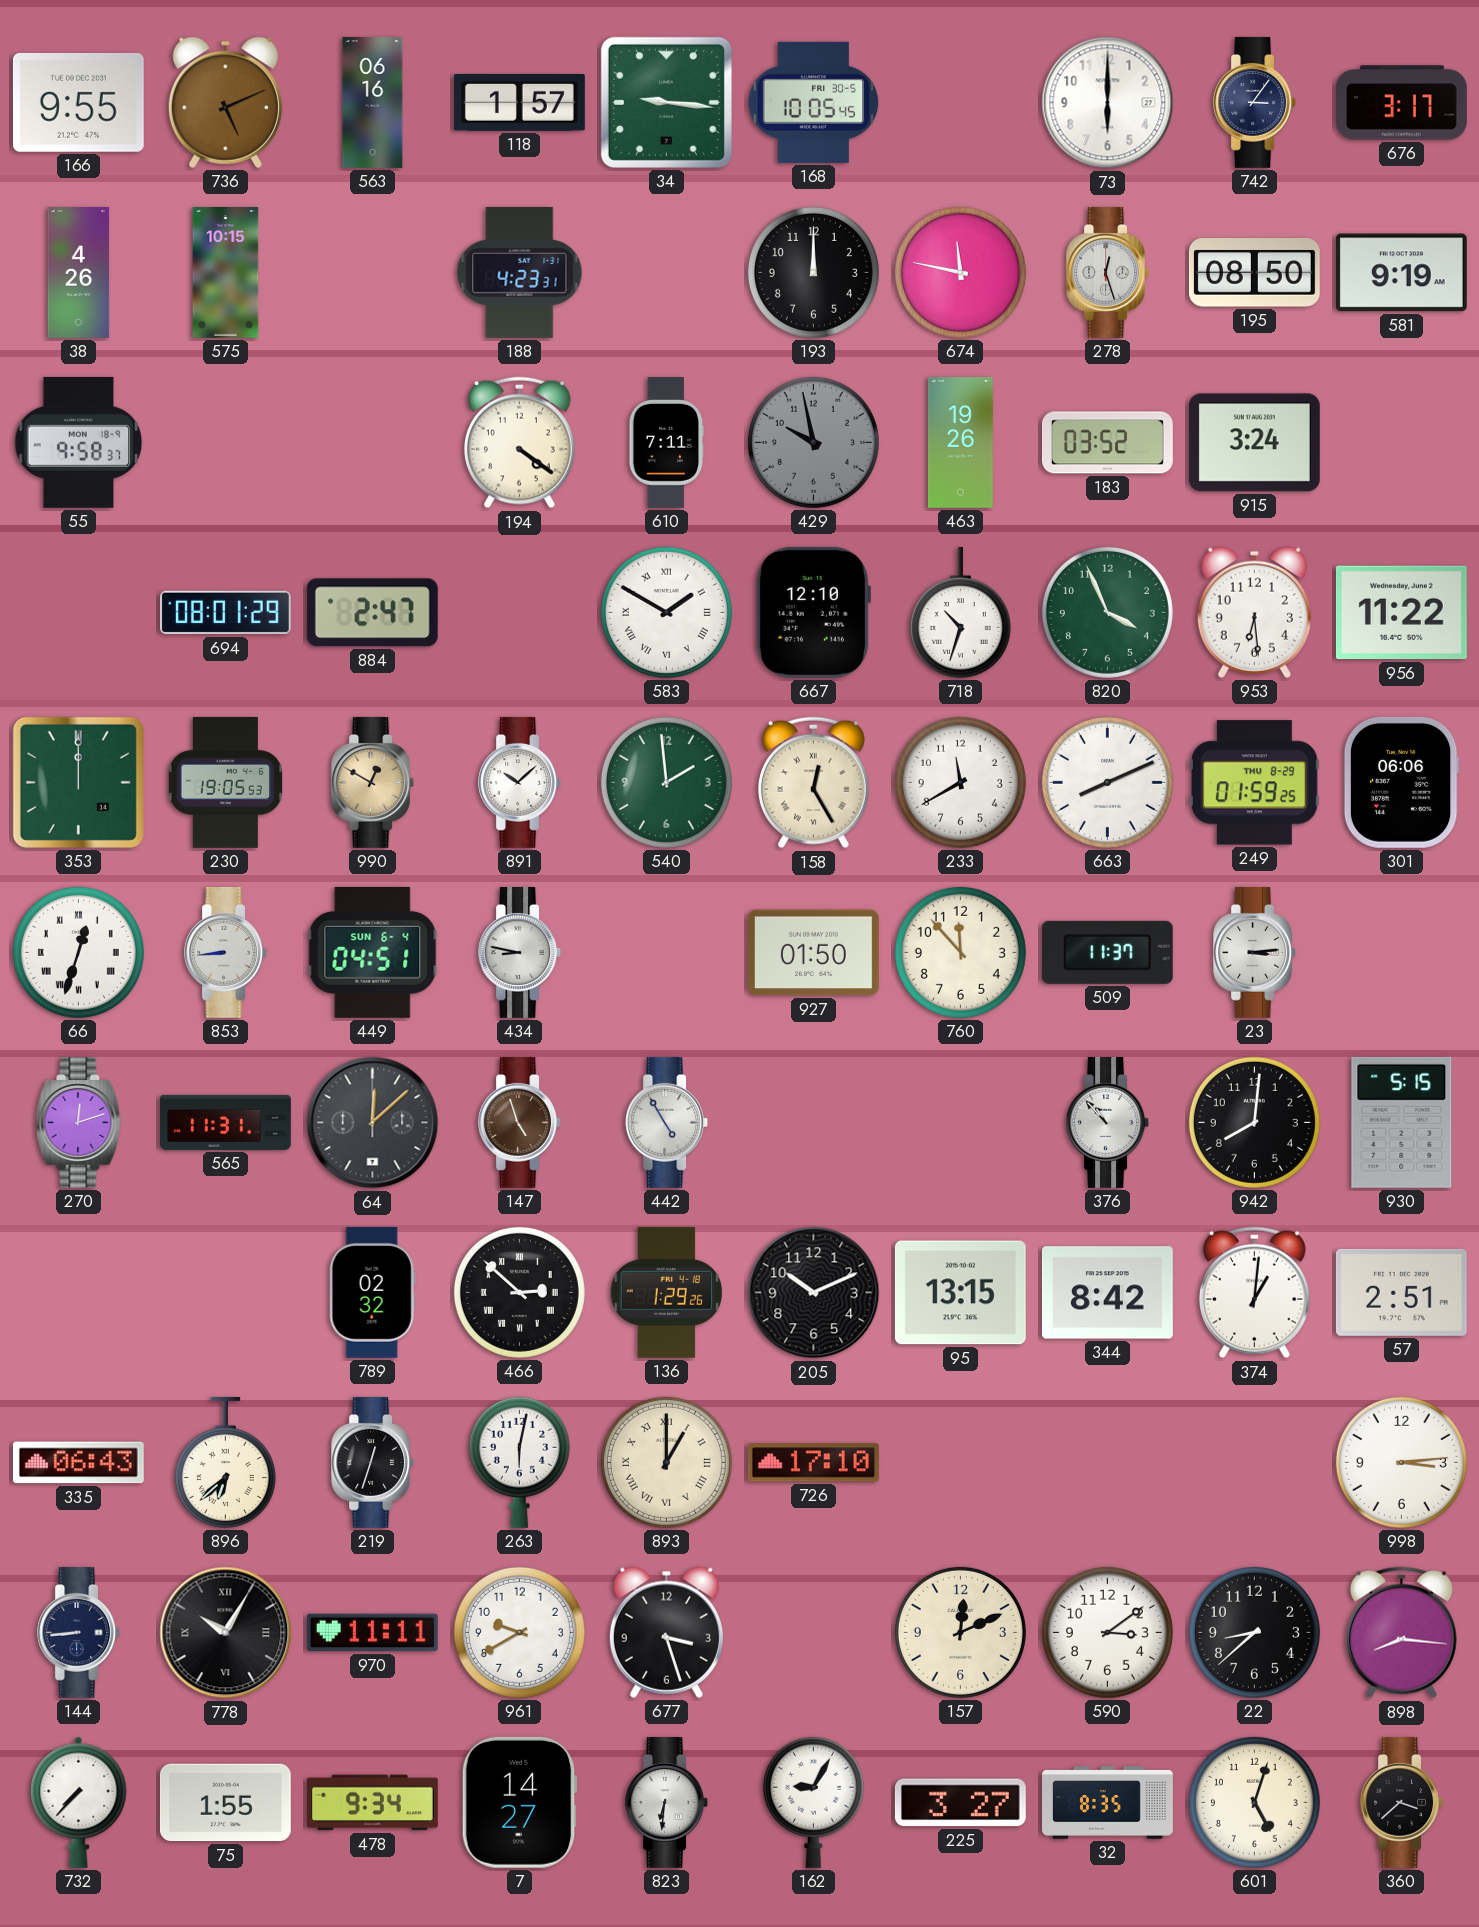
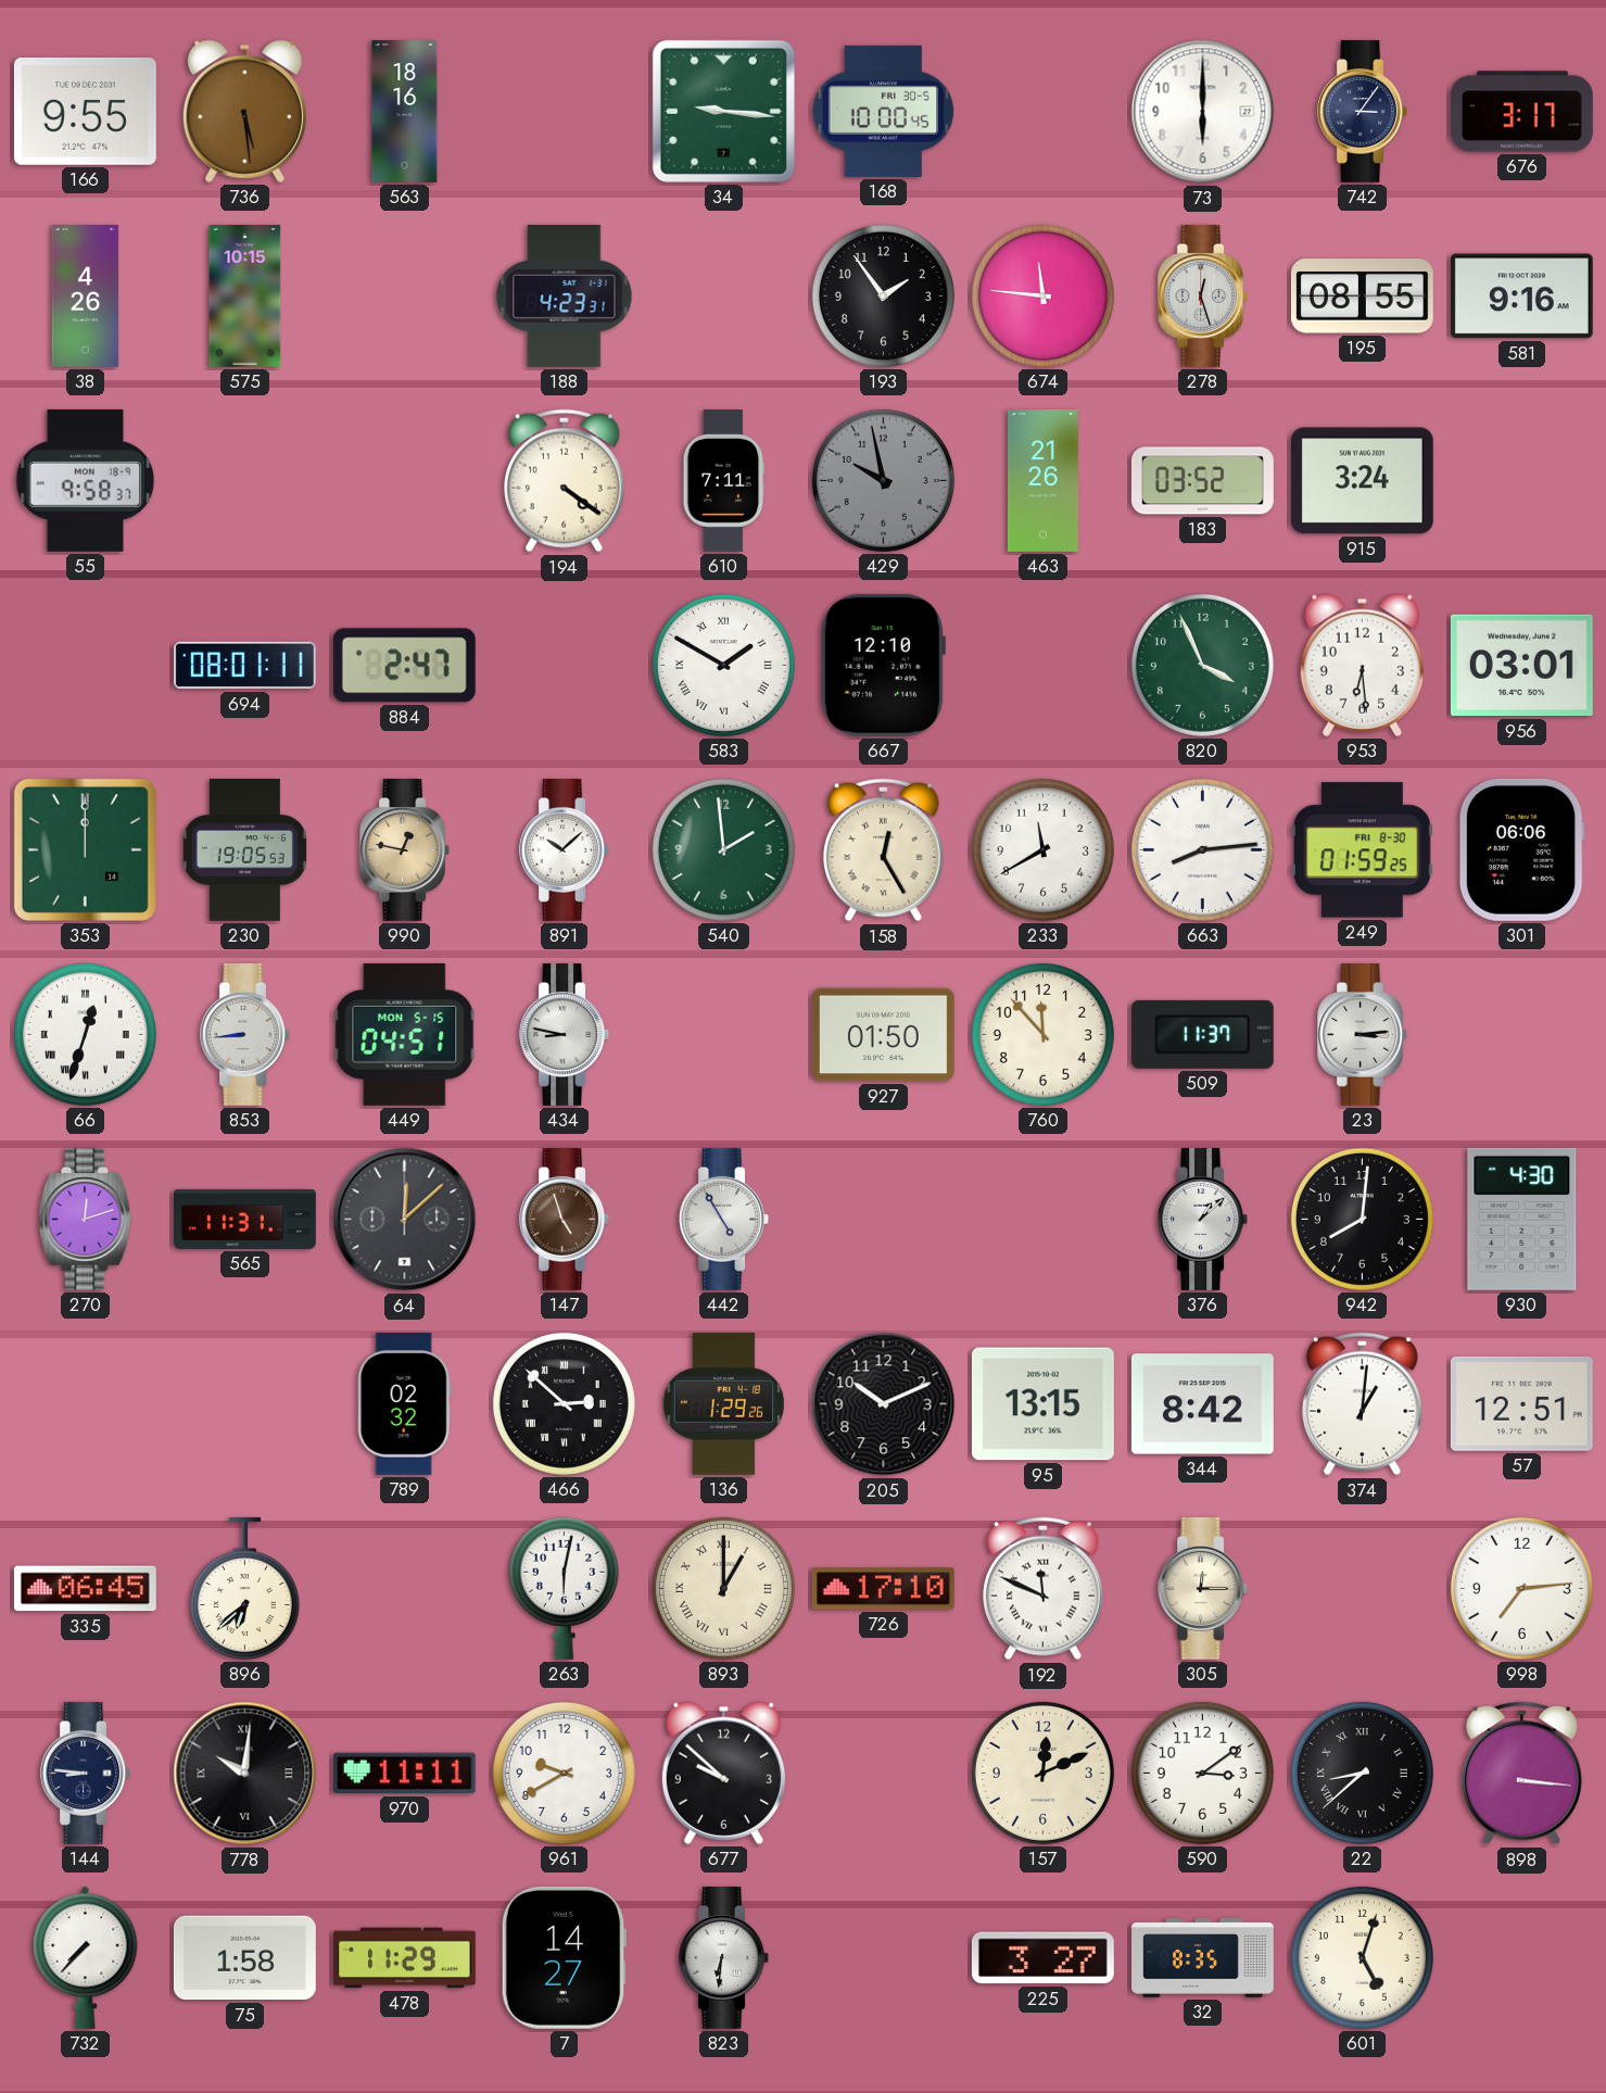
736: 5:11 -> 5:29 (244, 111)
563: 06:16 -> 18:16 (405, 112)
118: 1:57 -> none (519, 102)
168: 10:05 -> 10:00 (884, 111)
193: 12:00 -> 1:54 (883, 295)
674: 11:47 -> 11:46 (1042, 295)
195: 08:50 -> 08:55 (1362, 297)
581: 9:19 -> 9:16 (1521, 297)
463: 19:26 -> 21:26 (1042, 481)
694: 08:01:29 -> 08:01:11 (244, 666)
718: 10:33 -> none (960, 612)
956: 11:22 -> 03:01 (1521, 666)
990: 12:50 -> 12:47 (405, 849)
663: 8:11 -> 8:14 (1202, 849)
249 date: THU 8-29 -> FRI 8-30 (1362, 850)
449 date: SUN 6-4 -> MON 5-15 (405, 1034)
376: 10:53 -> 1:08 (1203, 1219)
930: 5:15 -> 4:30 (1522, 1219)
57: 2:51 -> 12:51 (1521, 1403)
335: 06:43 -> 06:45 (85, 1589)
219: 12:33 -> none (373, 1462)
192: none -> 11:49 (1042, 1589)
305: none -> 12:15 (1203, 1588)
998: 3:14 -> 7:14 (1521, 1588)
144: 8:44 -> 8:46 (86, 1773)
778: 10:05 -> 10:01 (245, 1774)
677: 3:27 -> 9:52 (723, 1773)
22 numerals: Arabic -> Roman (1362, 1773)
898: 8:16 -> 3:16 (1521, 1774)
75: 1:55 -> 1:58 (244, 1958)
478: 9:34 -> 11:29 (404, 1958)
162: 9:05 -> none (813, 1802)
360: 3:38 -> none (1402, 1802)
